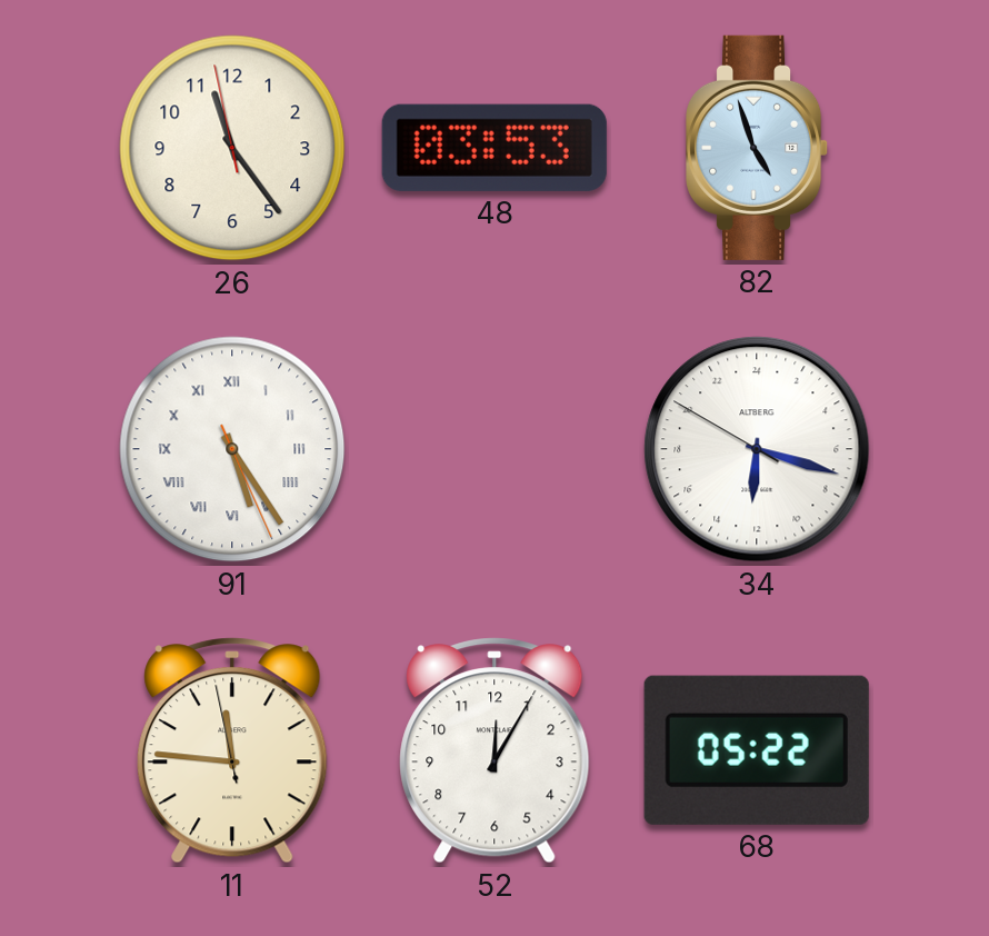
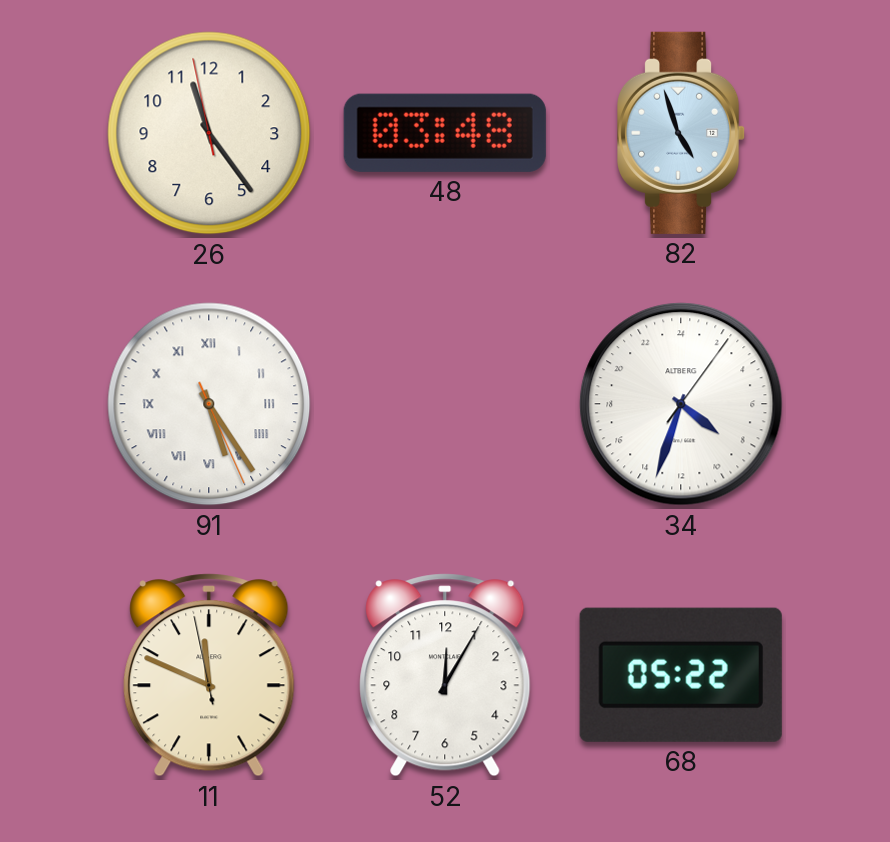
48: 03:53 -> 03:48 (445, 133)
34: 12:17 -> 8:33 (681, 404)
11: 11:45 -> 11:48 (209, 675)
